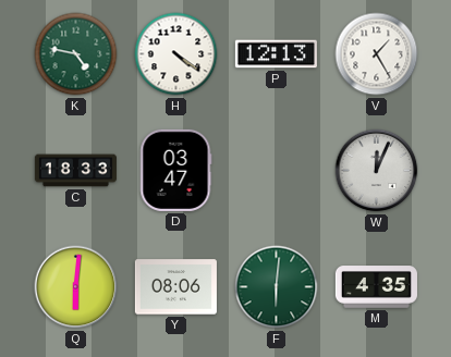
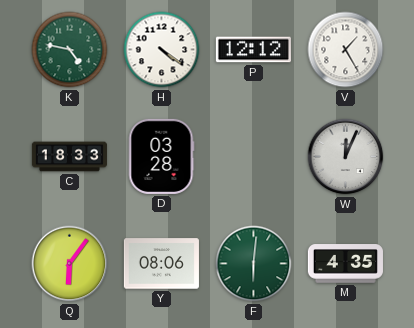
P: 12:13 -> 12:12 (253, 50)
D: 03:47 -> 03:28 (161, 156)
Q: 6:01 -> 6:06 (70, 264)
